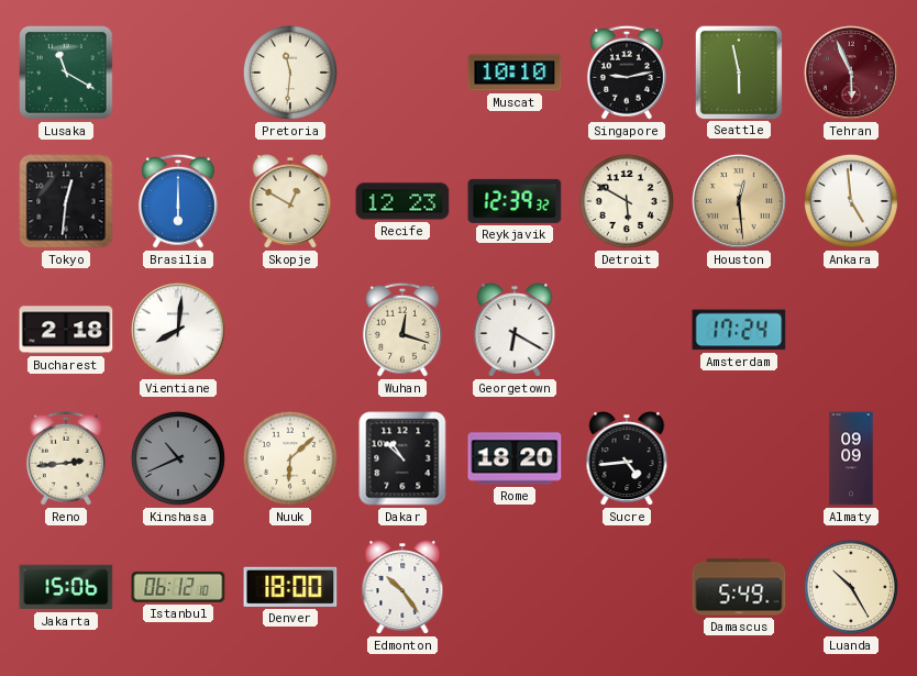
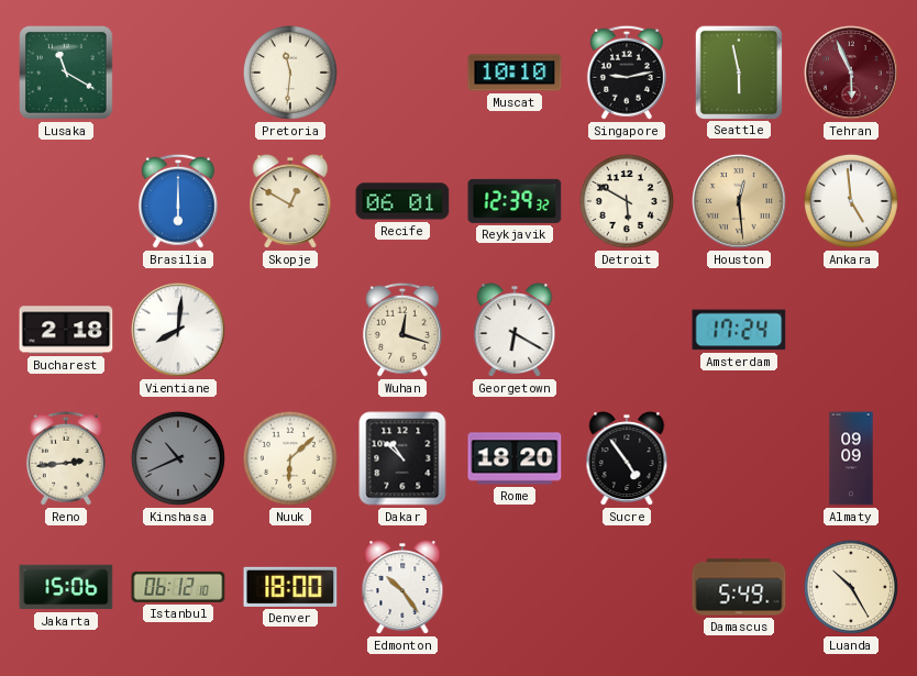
Tokyo: 12:31 -> none (66, 201)
Recife: 12:23 -> 06:01 (402, 201)
Sucre: 4:44 -> 4:54 (627, 458)
